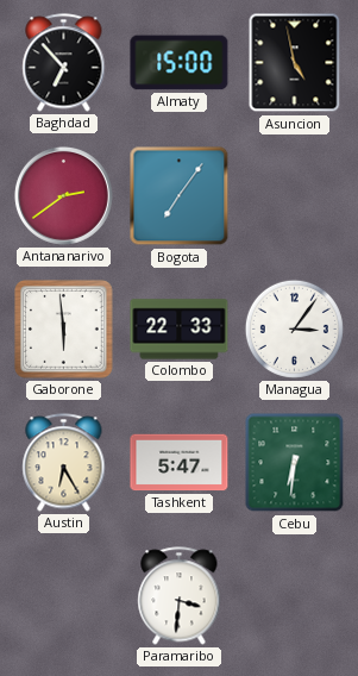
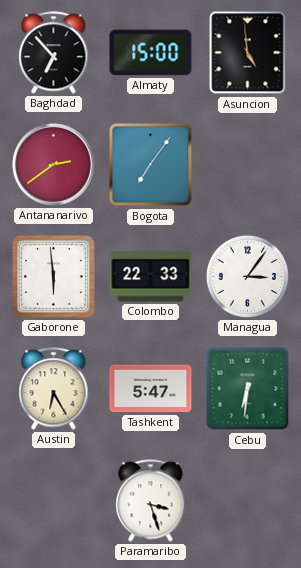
Asuncion: 4:58 -> 4:59 (248, 53)
Paramaribo: 3:31 -> 3:27 (151, 501)
